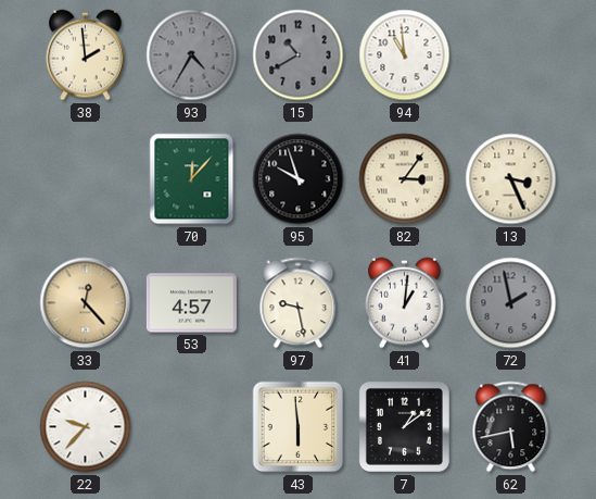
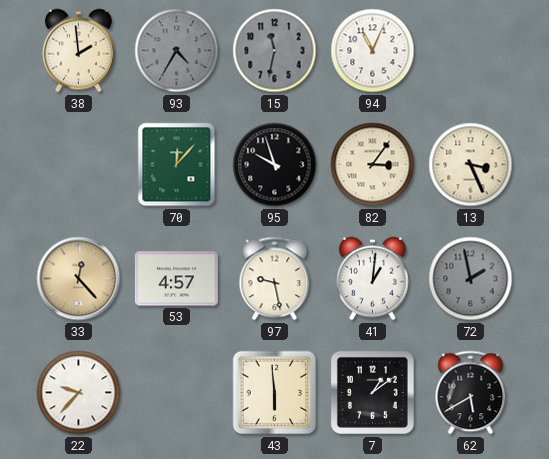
15: 10:40 -> 11:32 (275, 51)
94: 10:59 -> 11:04 (373, 51)
62: 5:43 -> 5:40 (471, 393)
